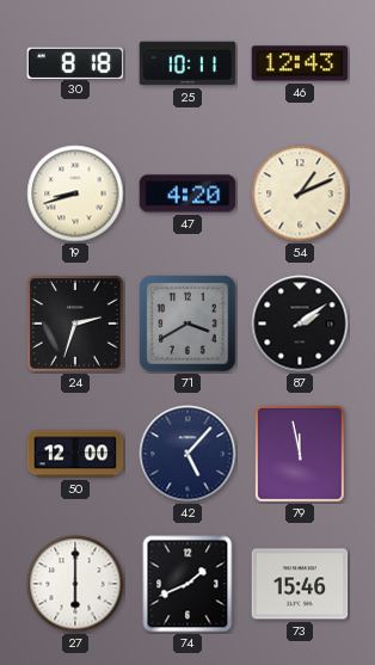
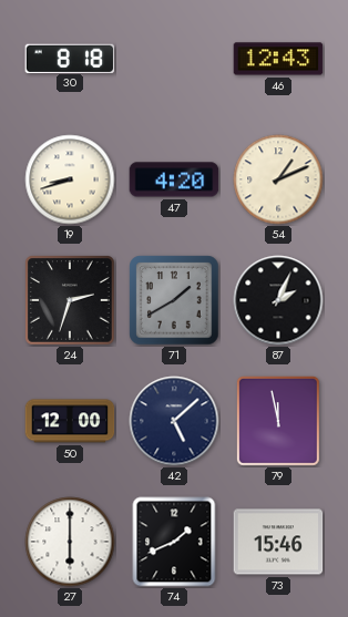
25: 10:11 -> none (187, 63)
71: 3:40 -> 1:40 (174, 300)
87: 2:09 -> 2:04 (278, 300)
42: 5:07 -> 5:08 (174, 421)
